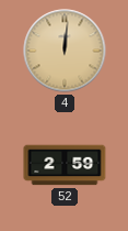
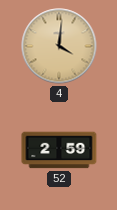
4: 12:01 -> 4:01 (59, 46)
